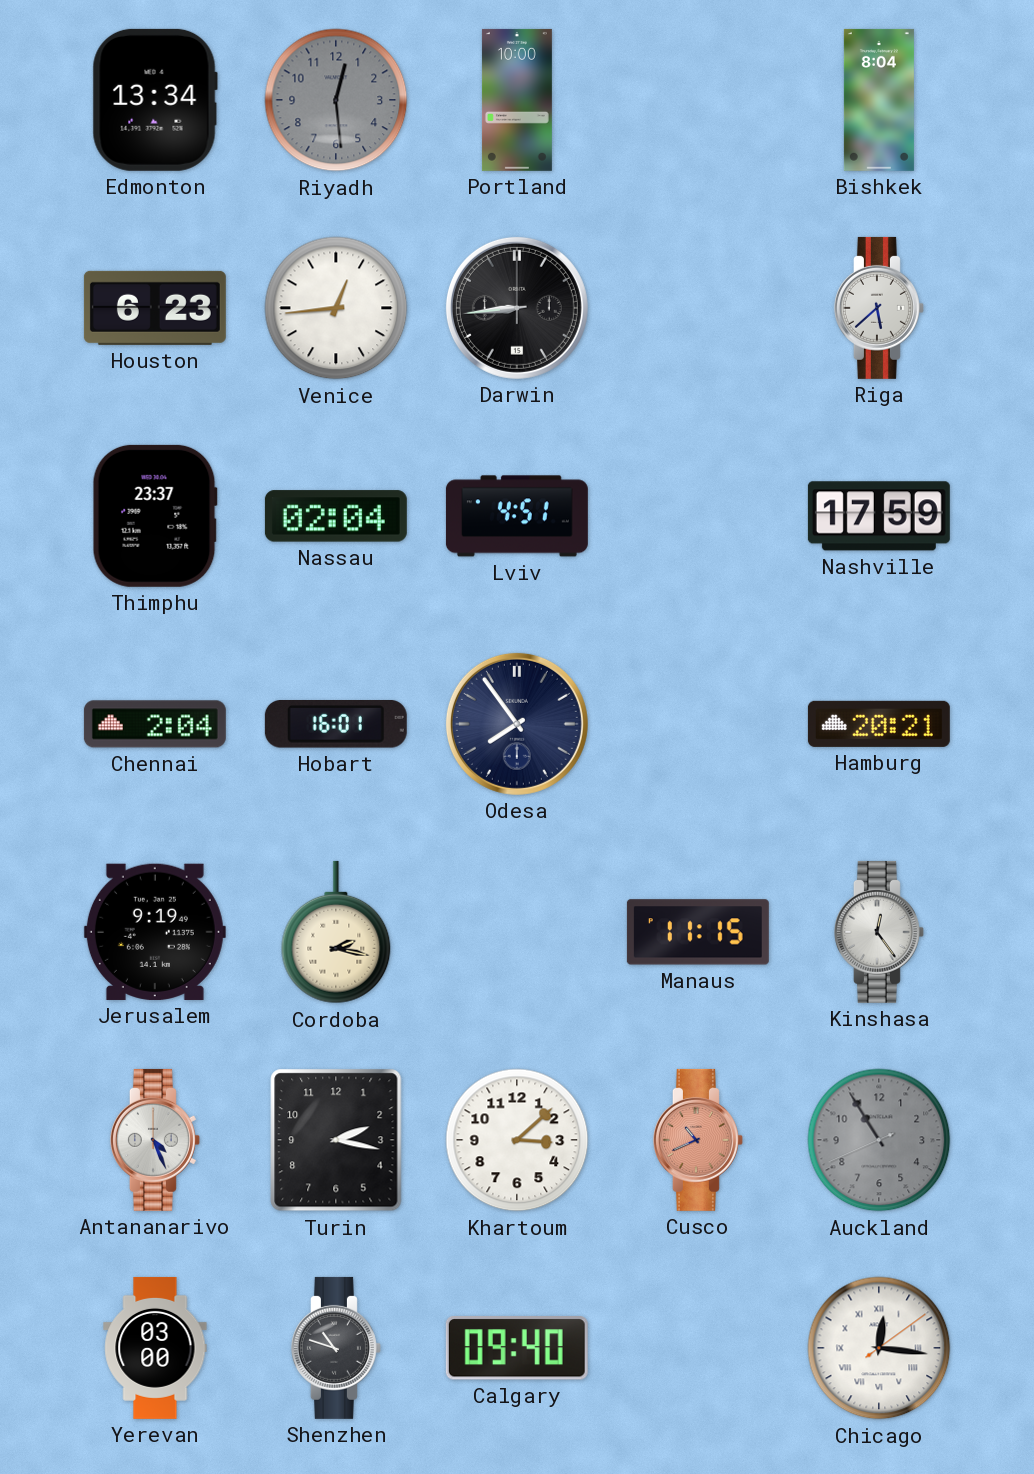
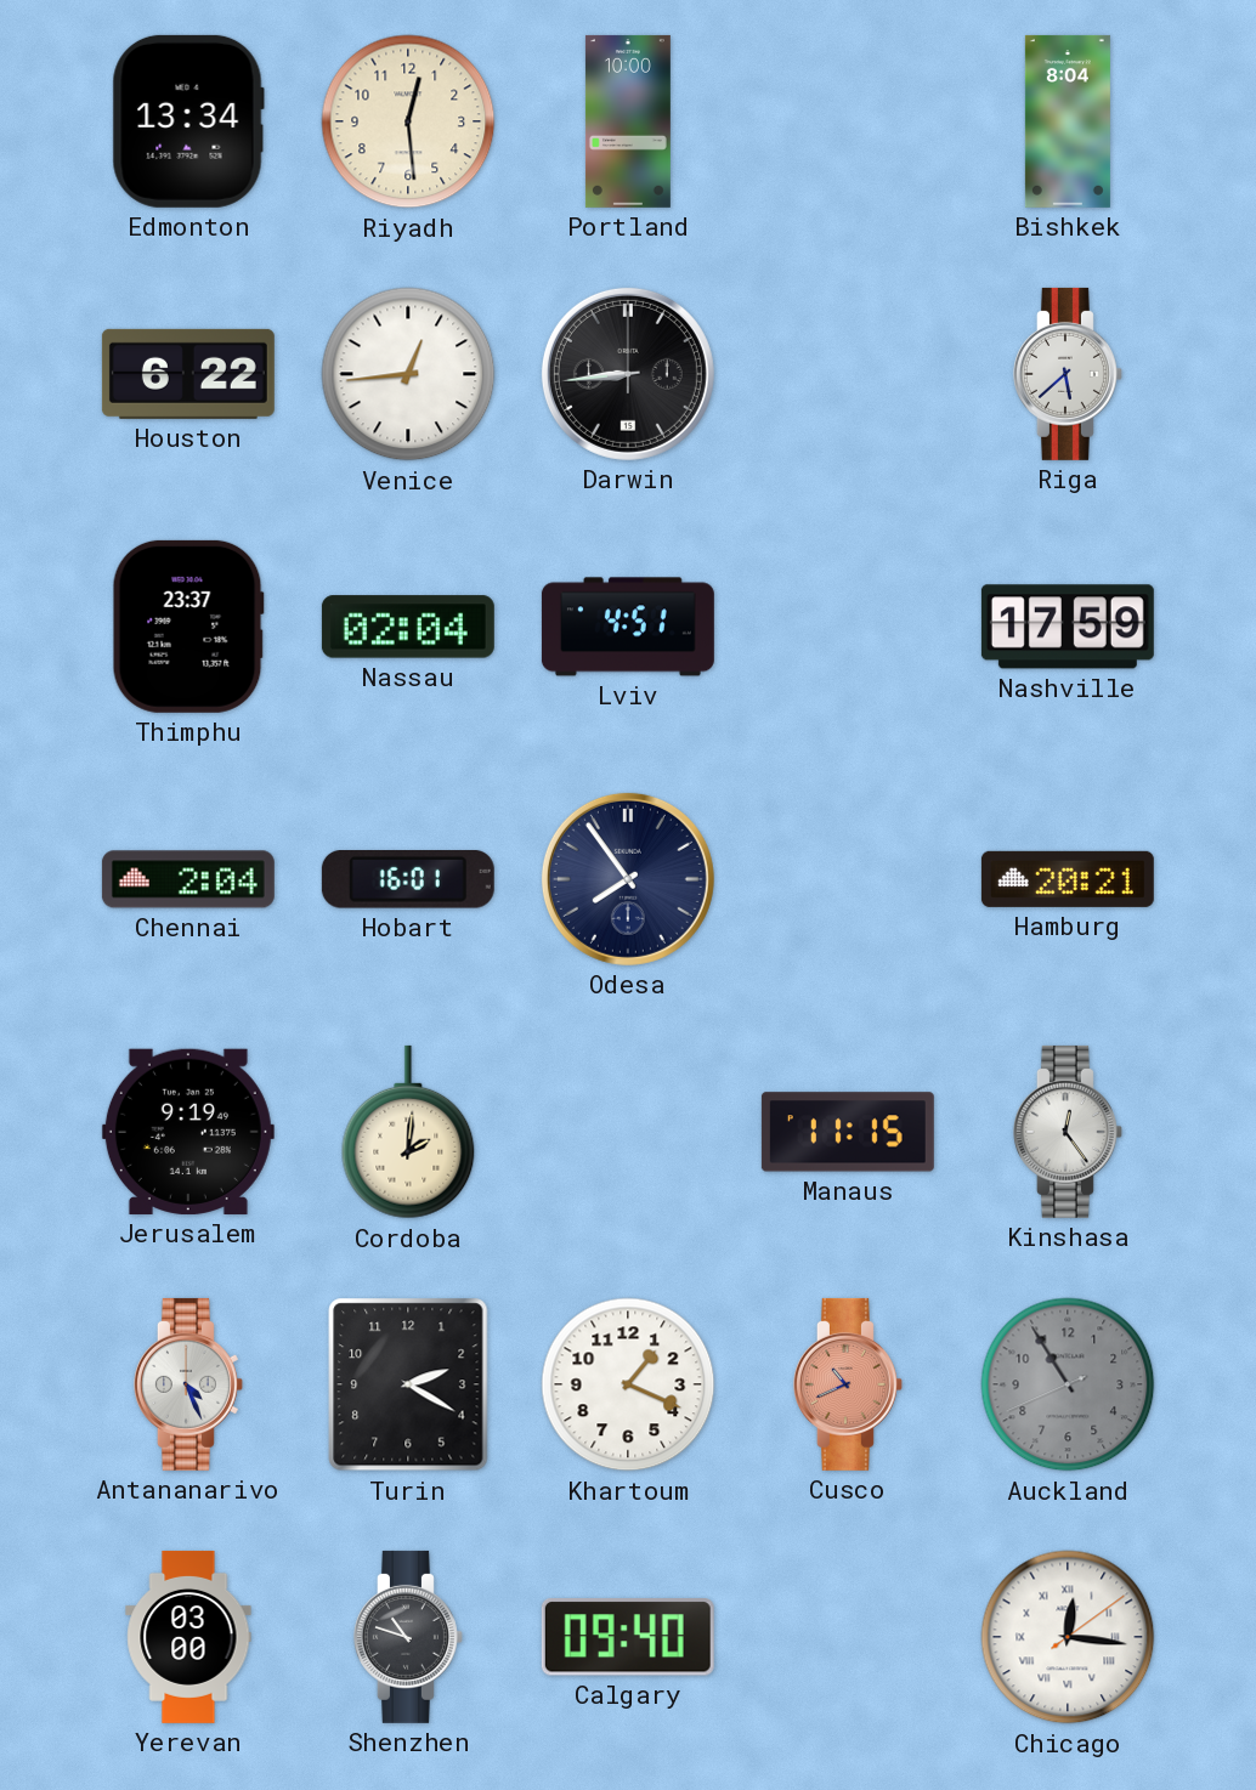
Riyadh dial: grey -> cream (408, 121)
Houston: 6:23 -> 6:22 (188, 374)
Cordoba: 2:17 -> 2:01 (408, 1132)
Turin: 2:17 -> 2:20 (408, 1384)
Khartoum: 3:08 -> 1:19 (628, 1384)
